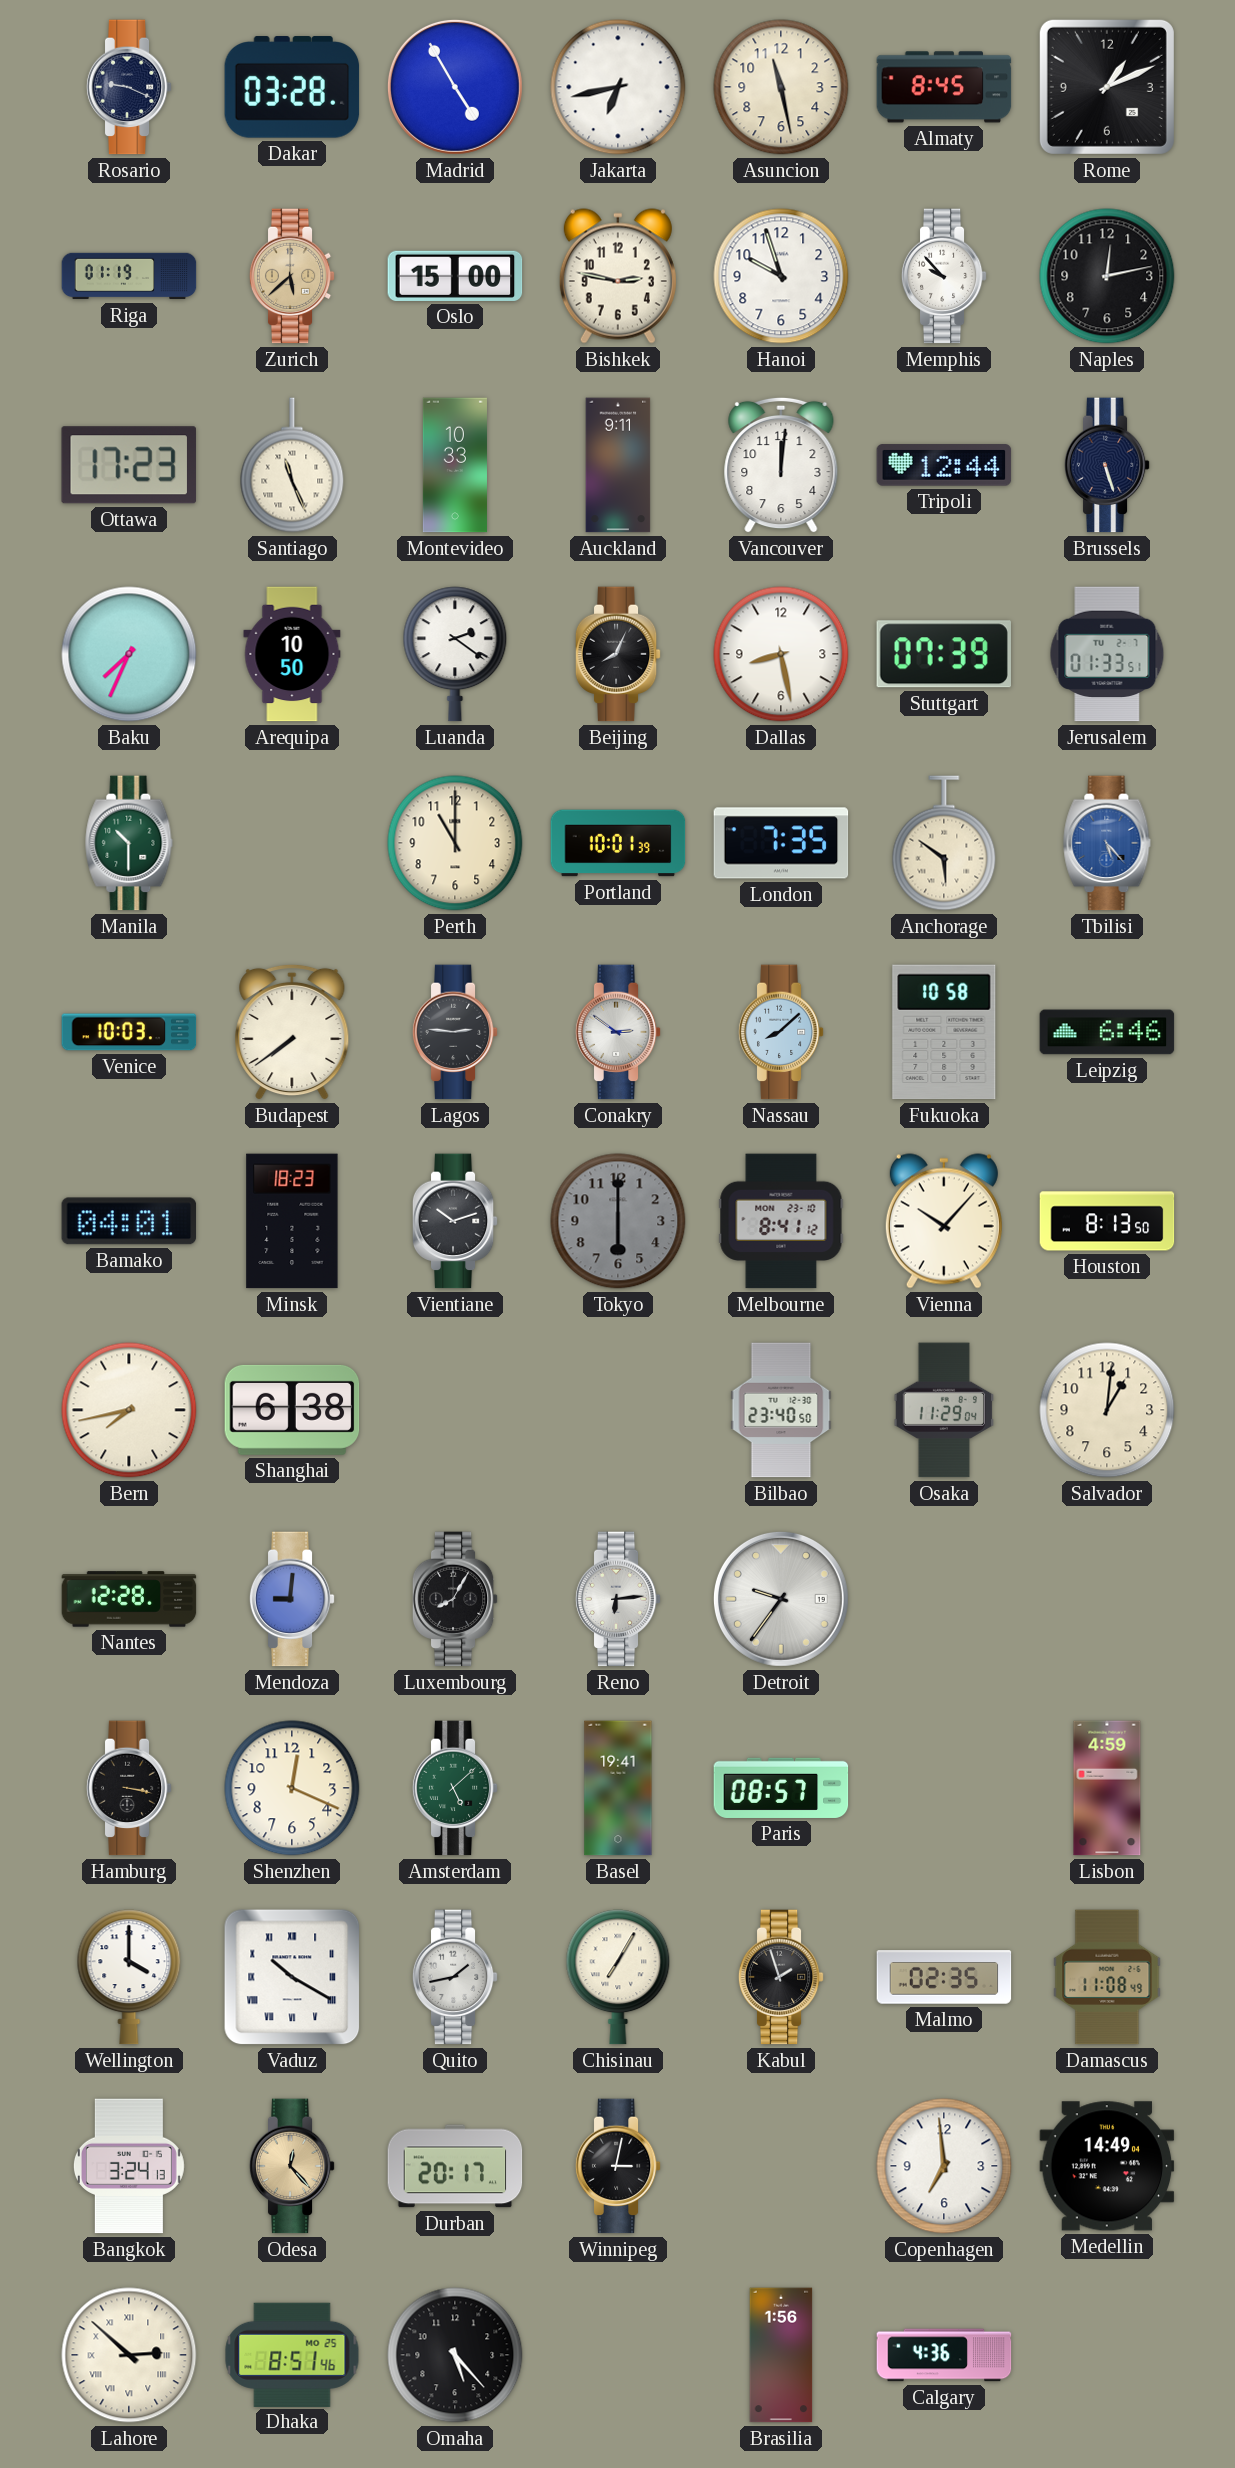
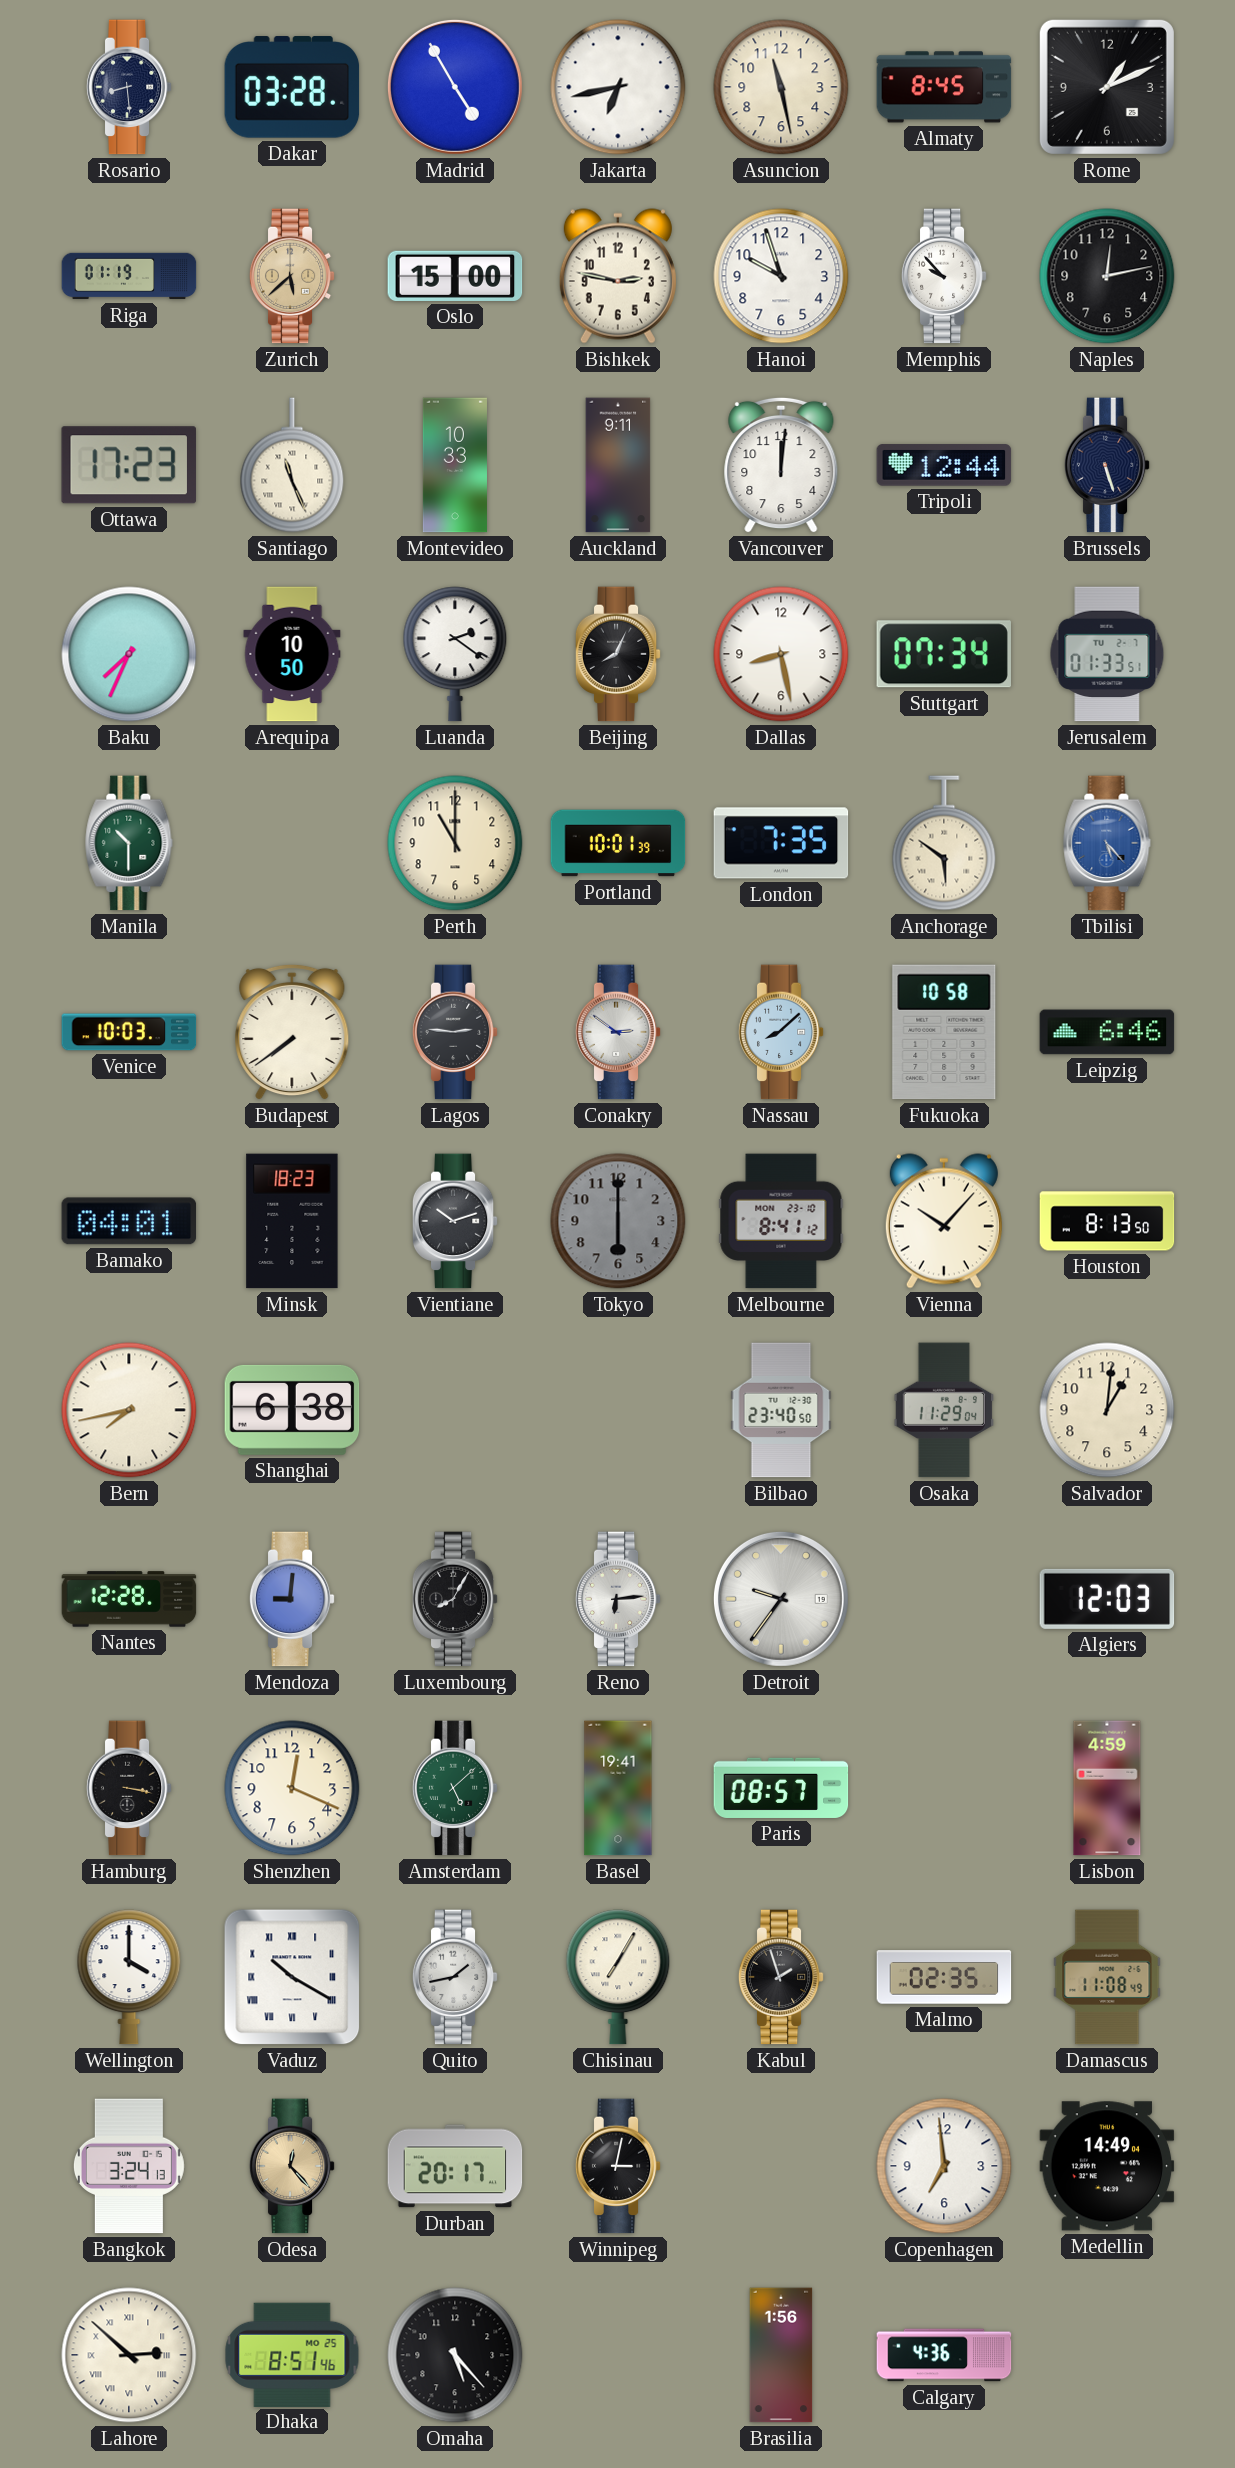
Rosario: 9:19 -> 8:29 (129, 87)
Stuttgart: 07:39 -> 07:34 (944, 654)
Algiers: none -> 12:03 (1107, 1599)
